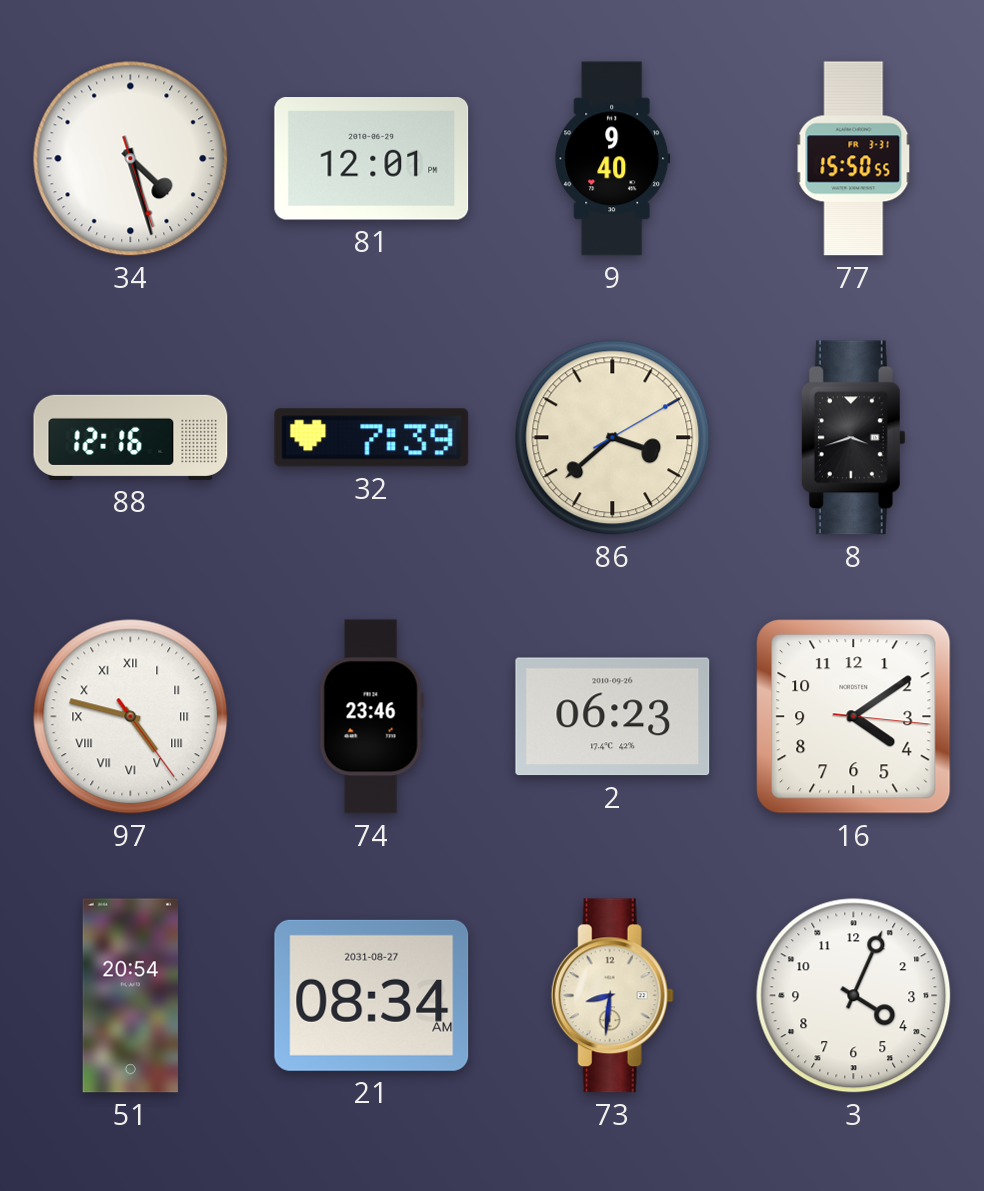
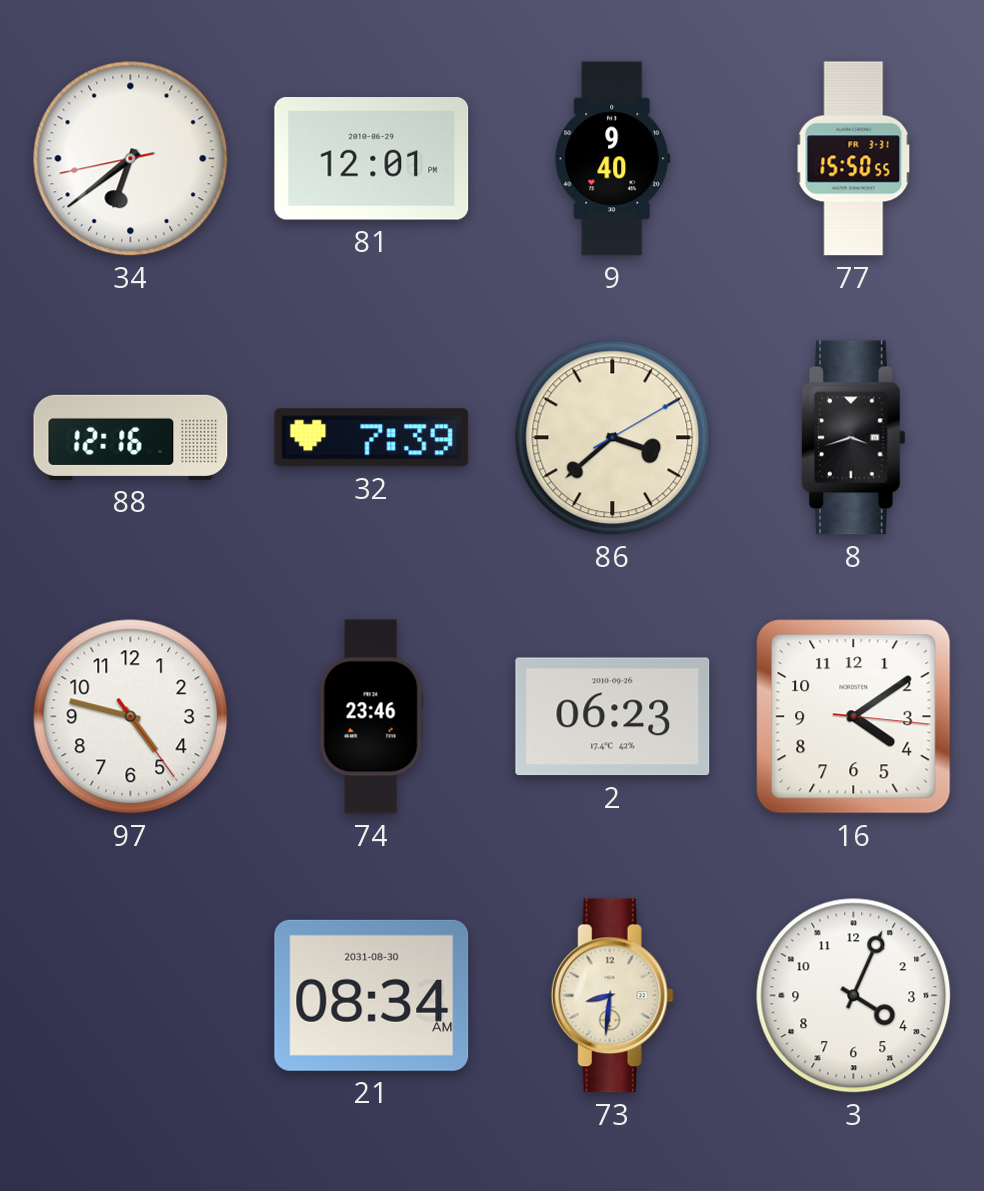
34: 4:27 -> 6:38 (131, 159)
97 numerals: Roman -> Arabic (131, 717)
51: 20:54 -> none (130, 996)
21 date: 2031-08-27 -> 2031-08-30 (372, 995)
